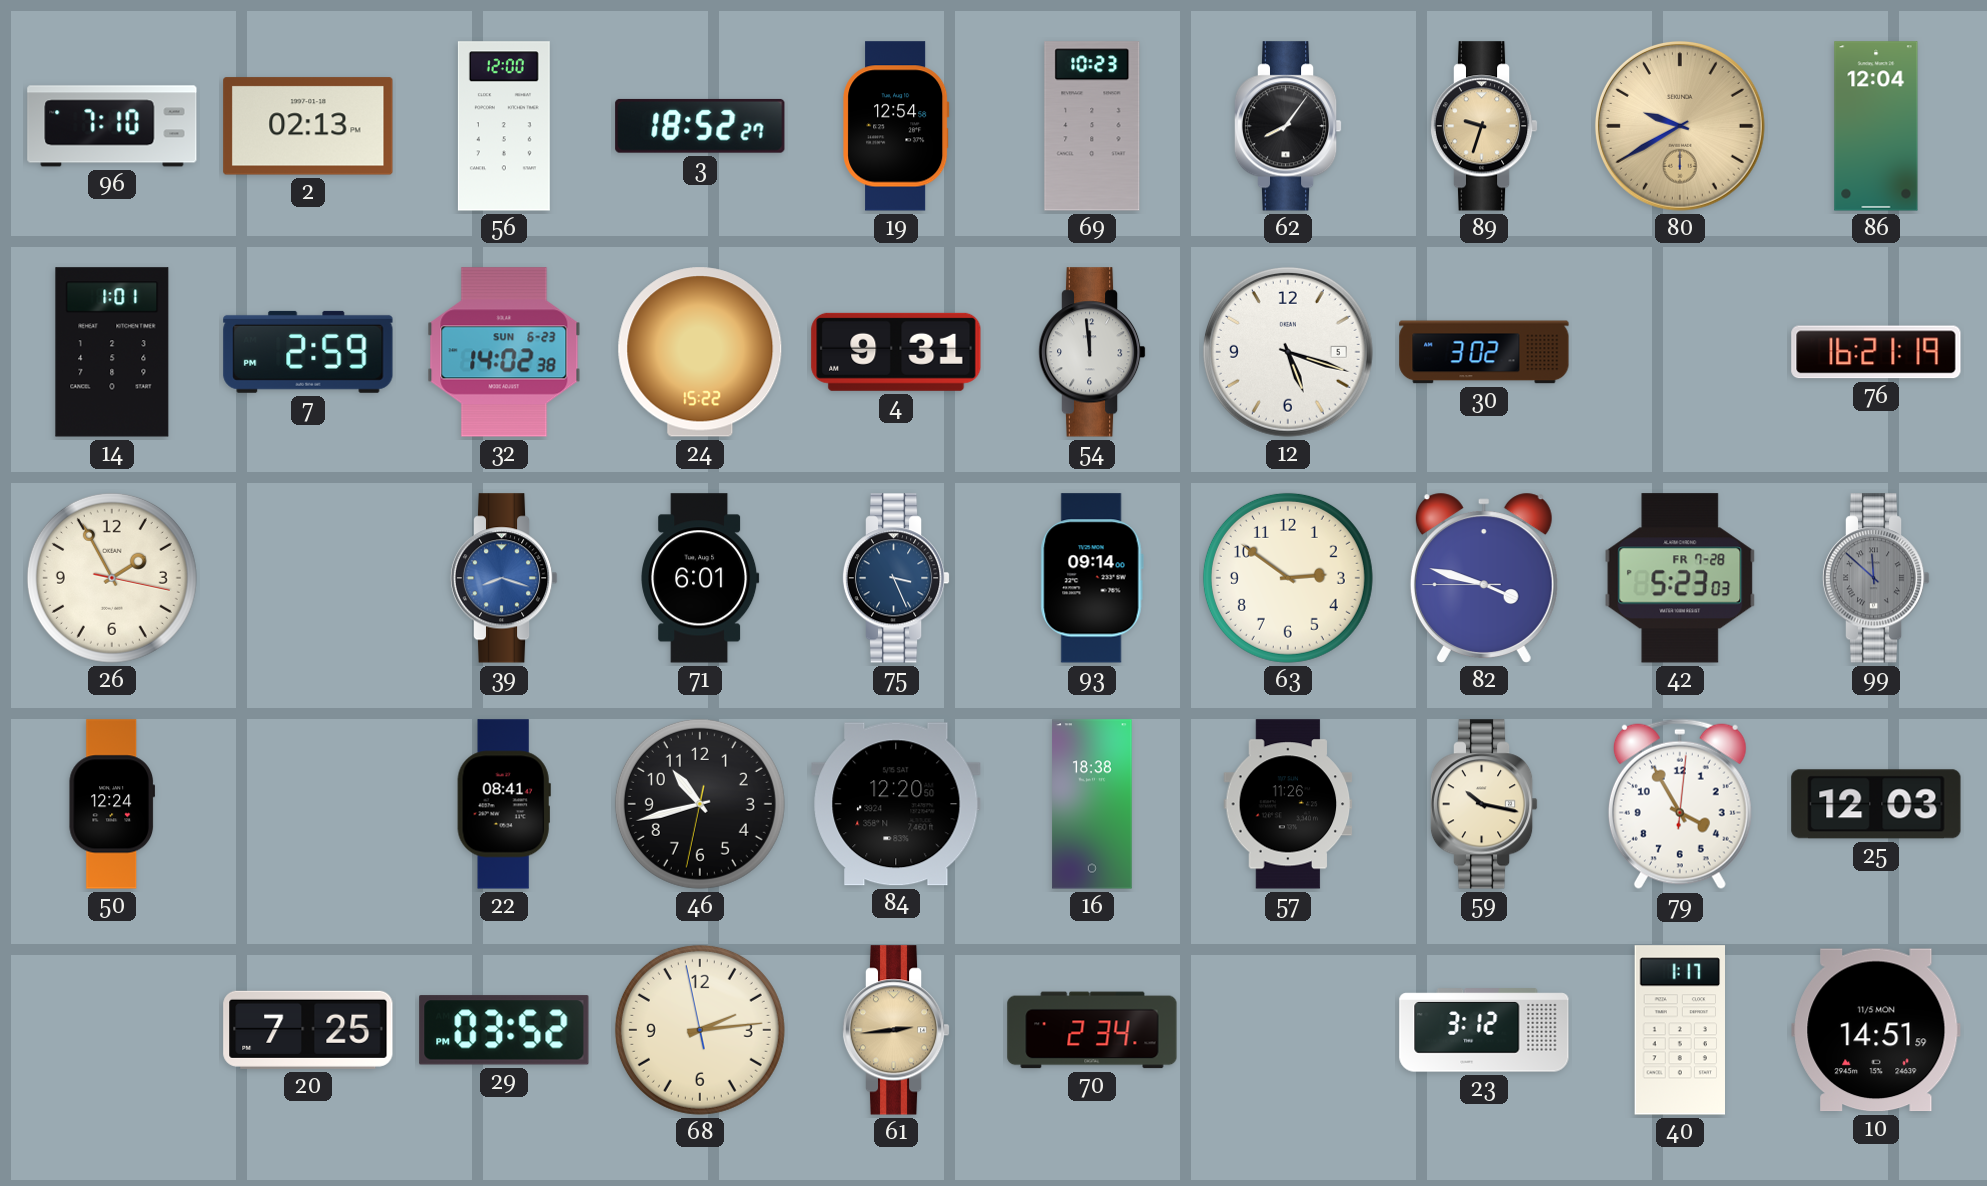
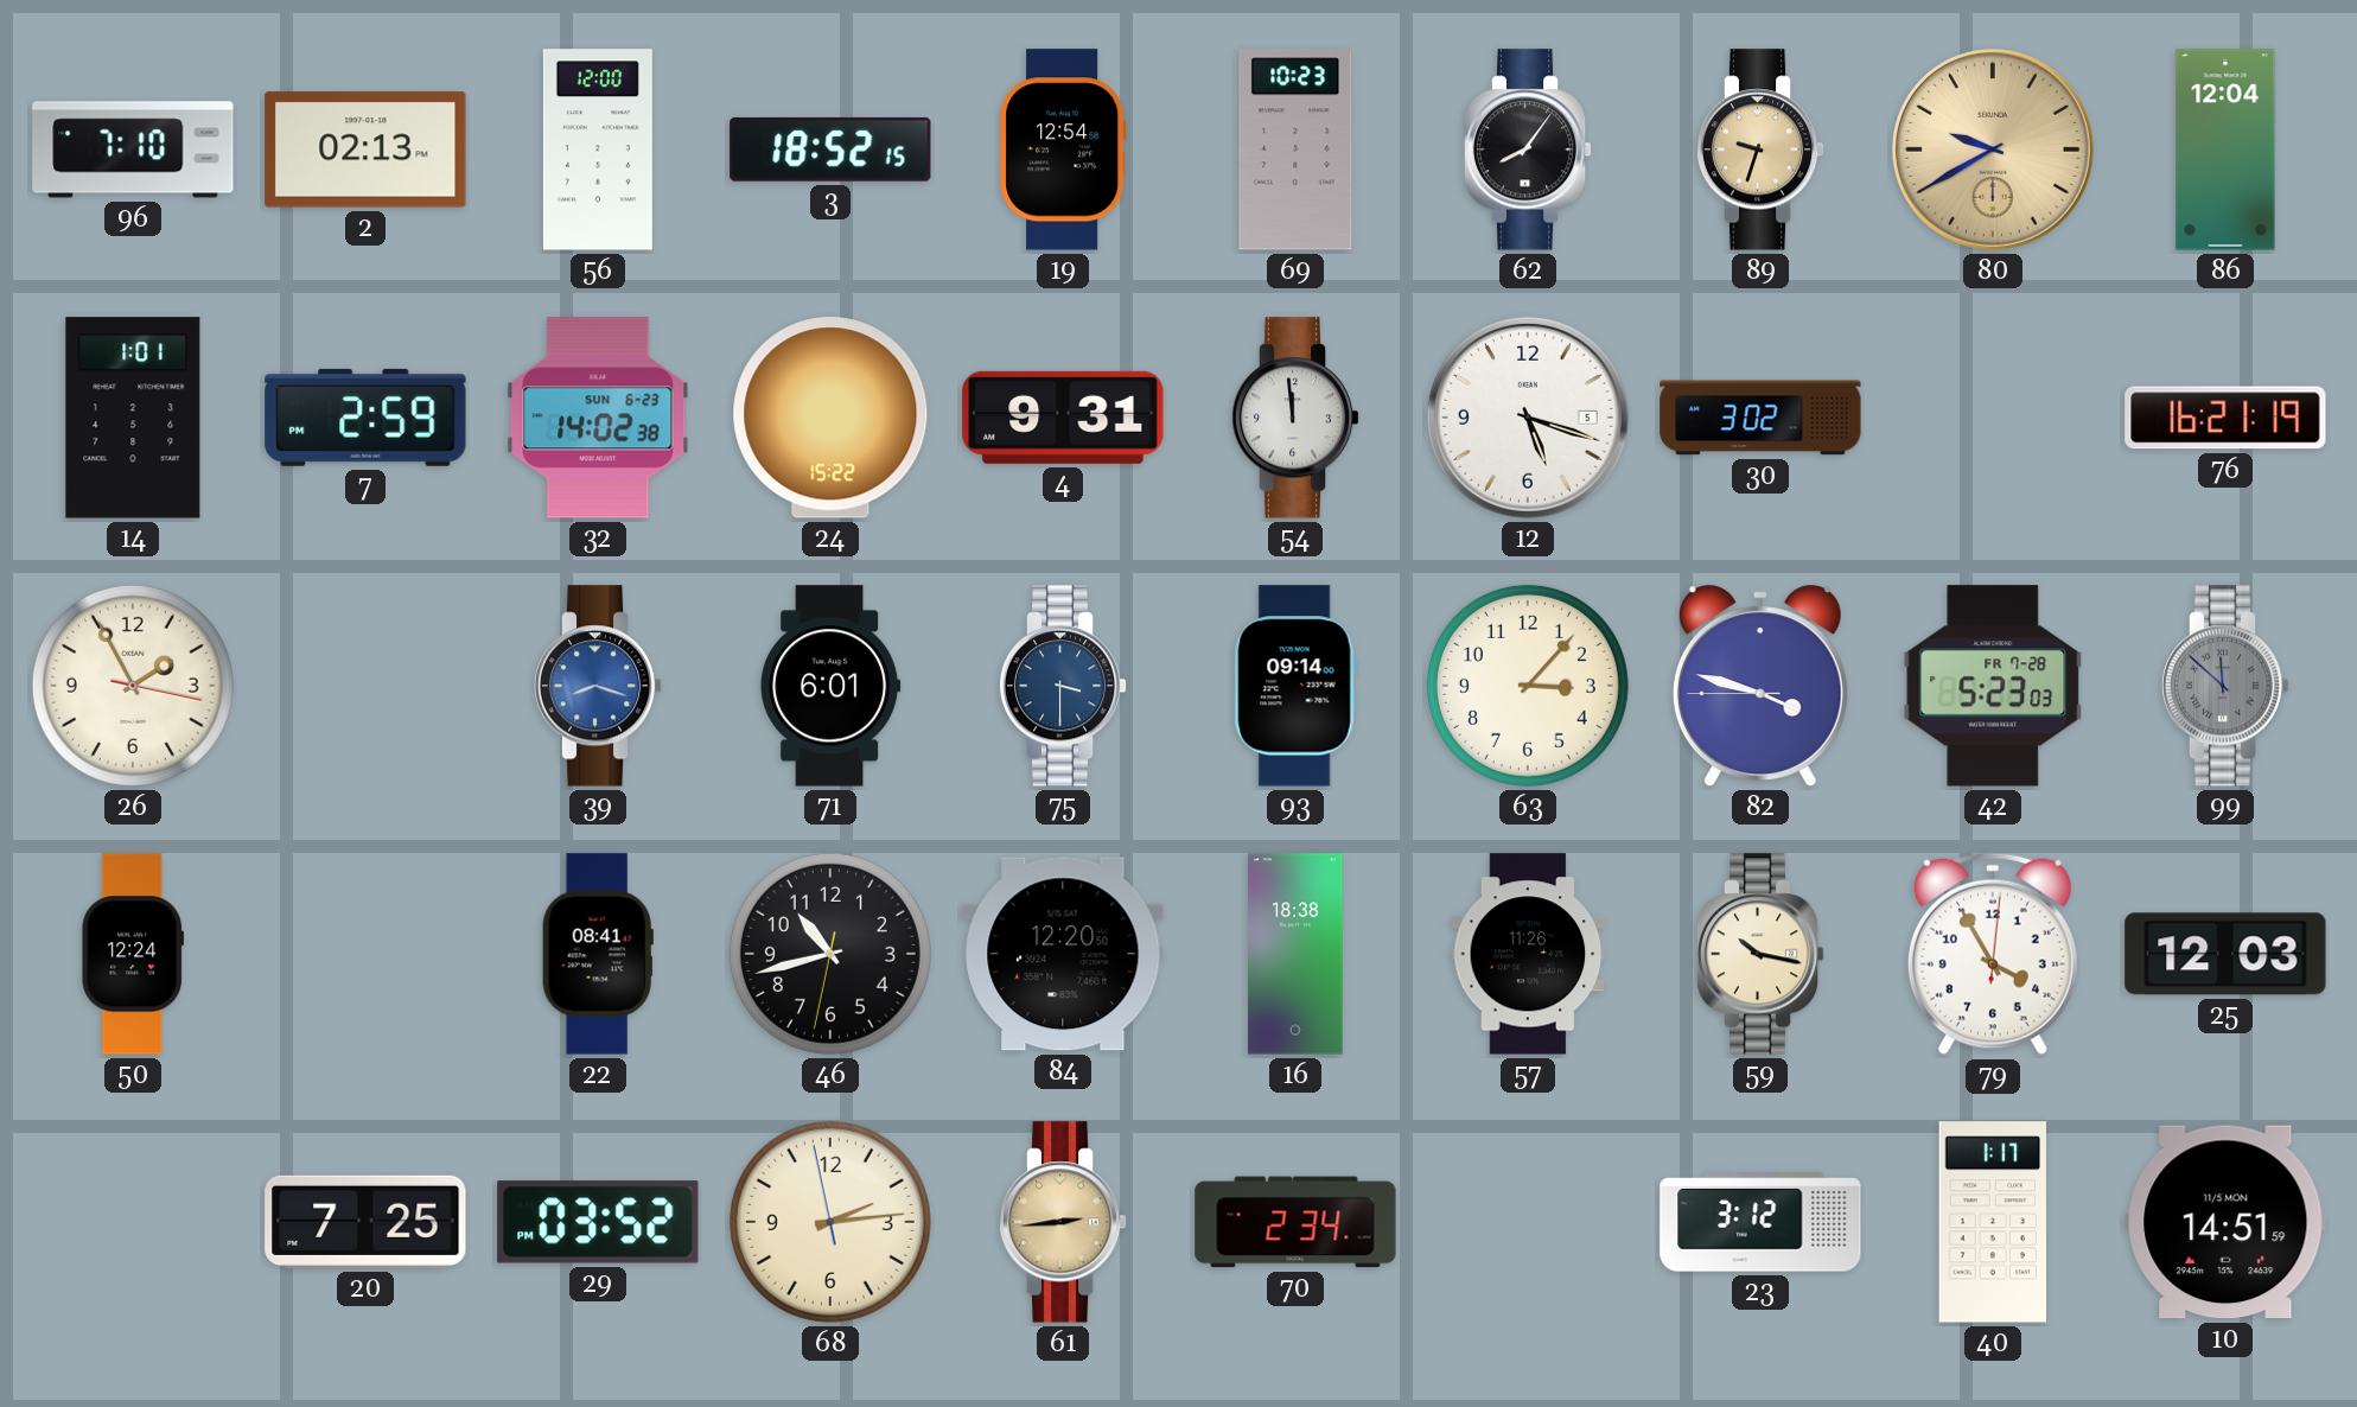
3: 18:52:27 -> 18:52:15 (830, 149)
75: 3:26 -> 3:30 (1063, 686)
63: 2:51 -> 3:07 (1528, 686)
